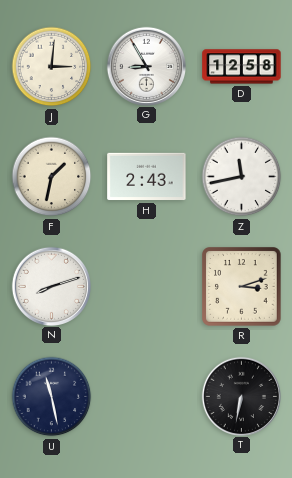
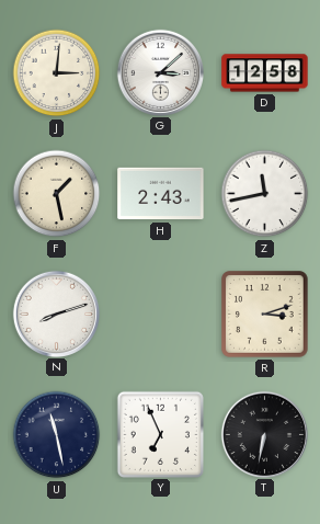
G: 8:55 -> 3:08 (160, 72)
F: 1:32 -> 1:28 (57, 194)
Y: none -> 6:56 (160, 434)
